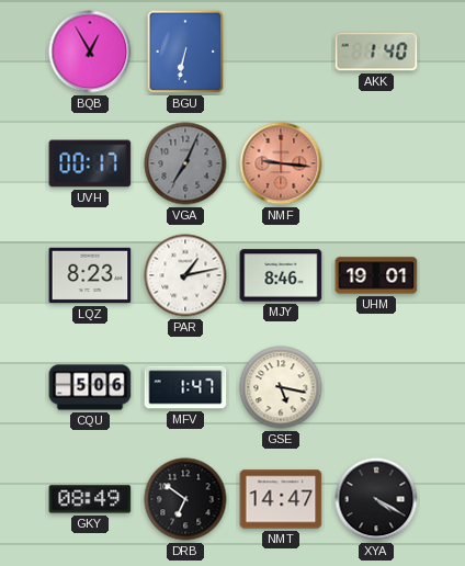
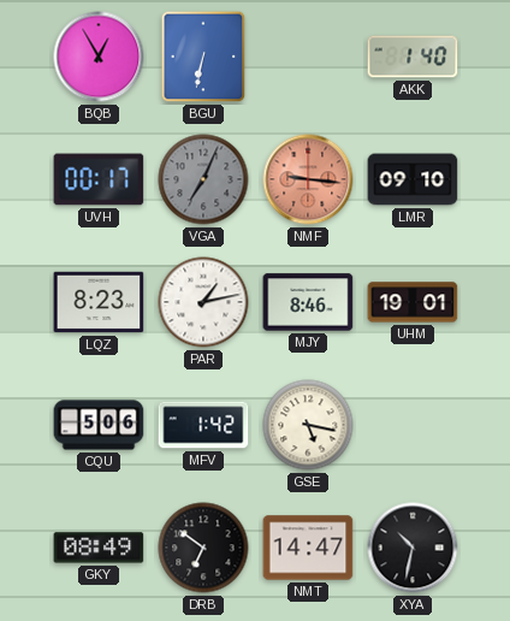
LMR: none -> 09:10 (413, 179)
MFV: 1:47 -> 1:42 (203, 425)
XYA: 4:20 -> 10:32 (413, 548)
